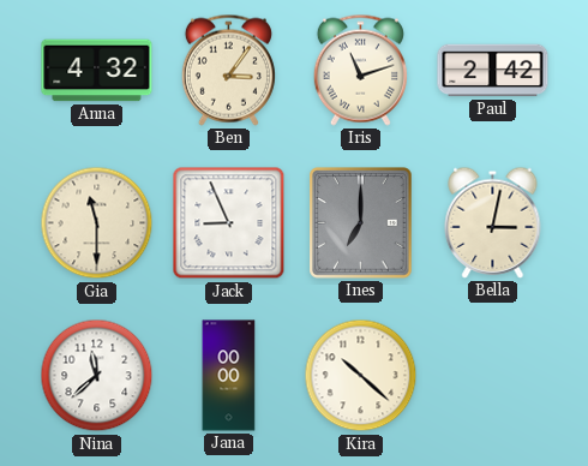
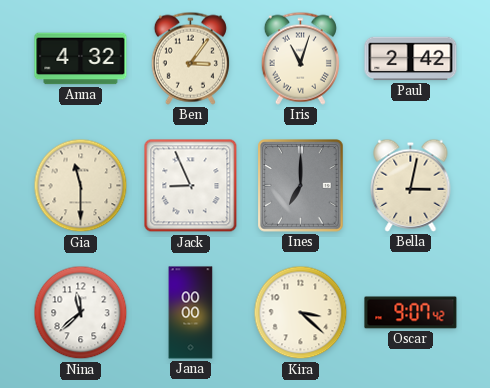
Iris: 11:12 -> 11:03 (300, 58)
Kira: 10:22 -> 3:22 (301, 313)
Oscar: none -> 9:07 (411, 313)
